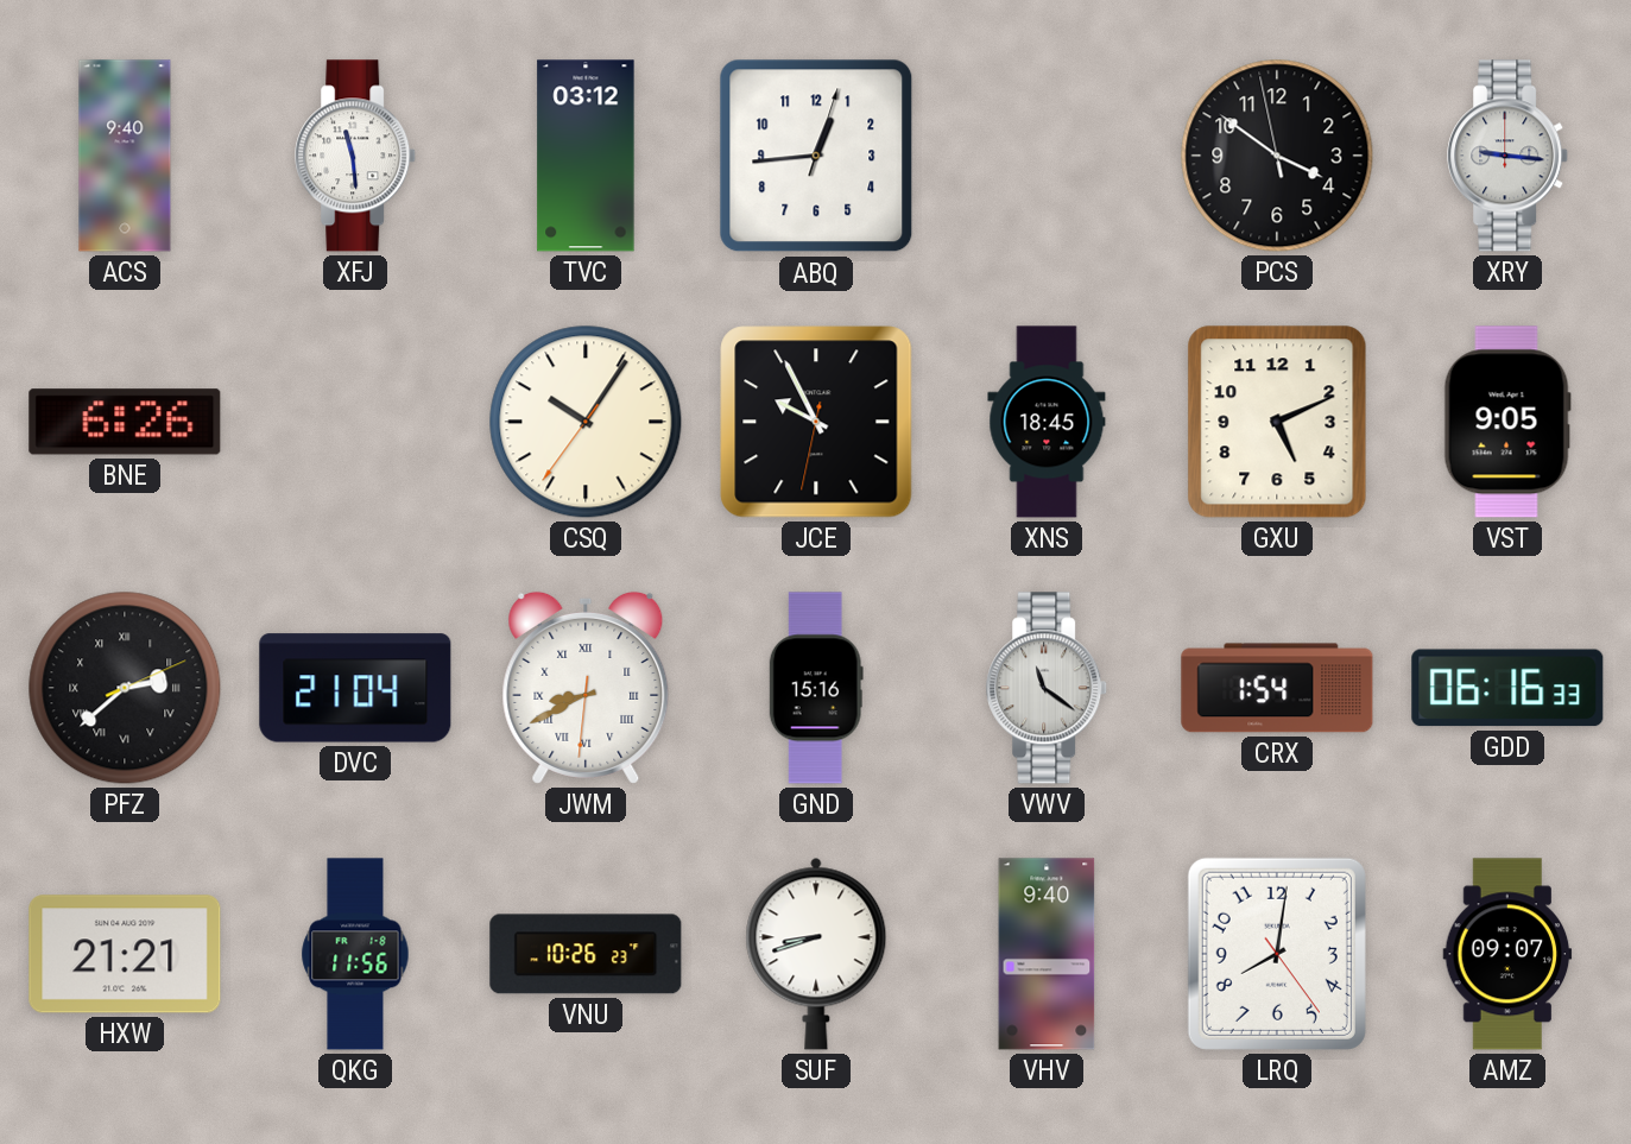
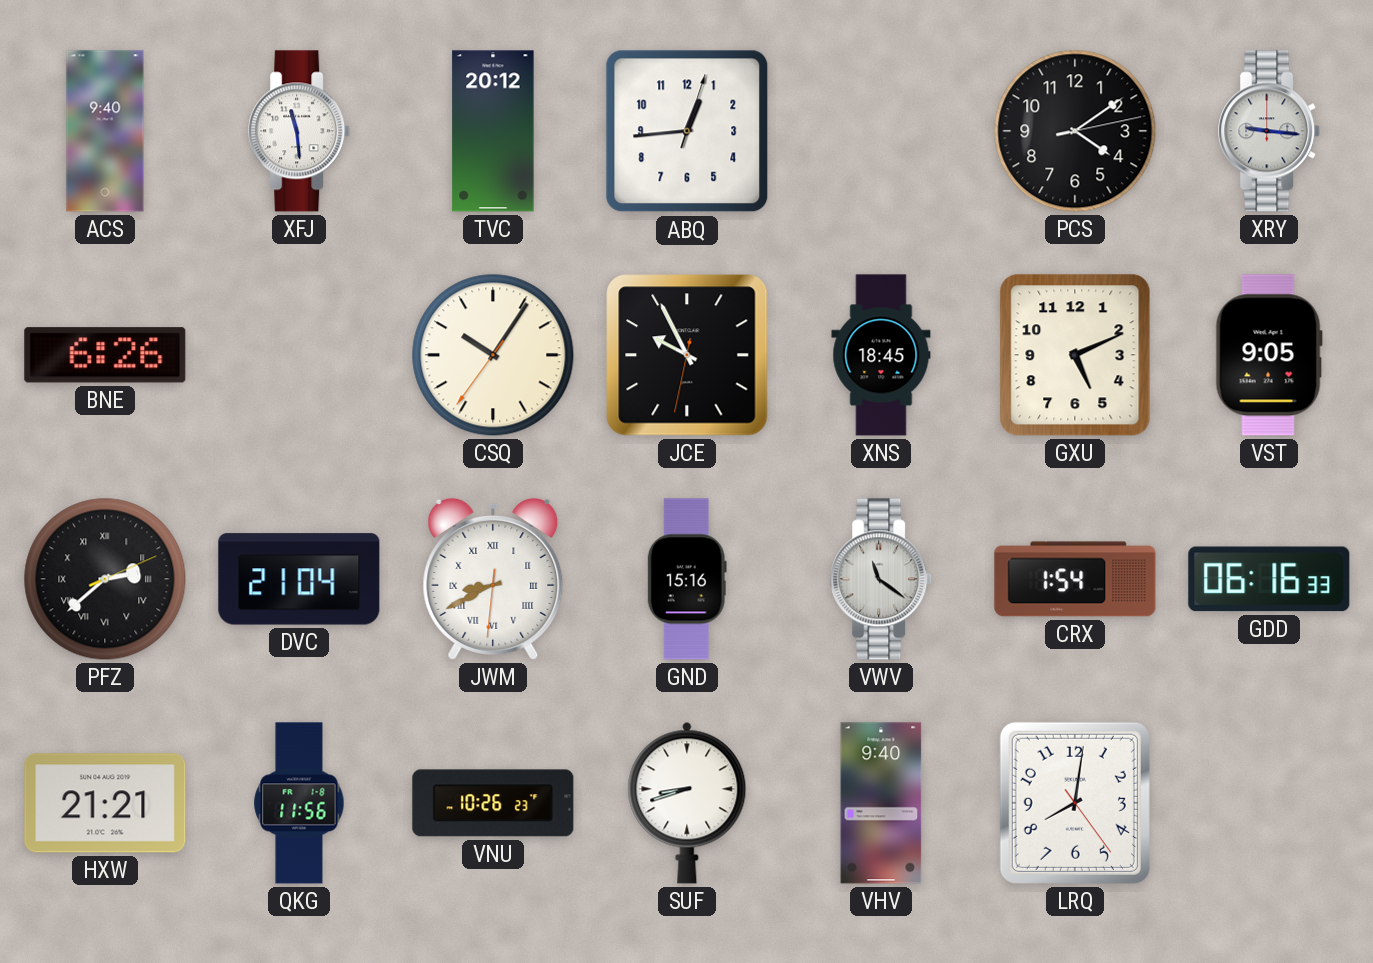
TVC: 03:12 -> 20:12 (493, 131)
PCS: 3:50 -> 4:09 (1075, 131)
AMZ: 09:07 -> none (1507, 954)
